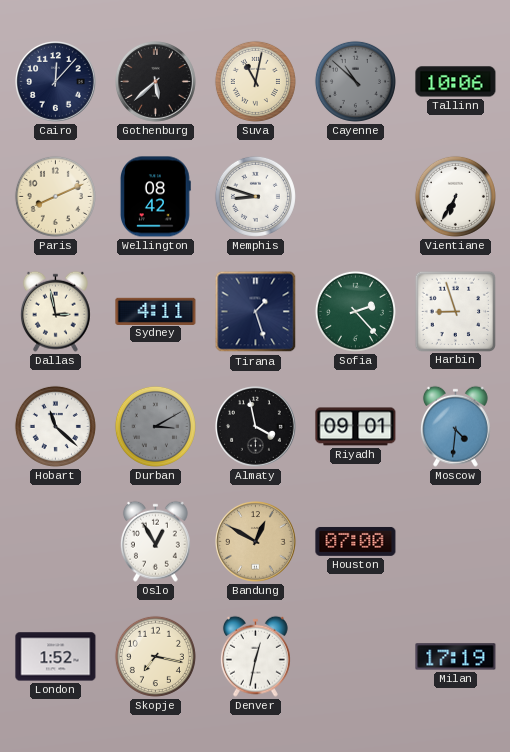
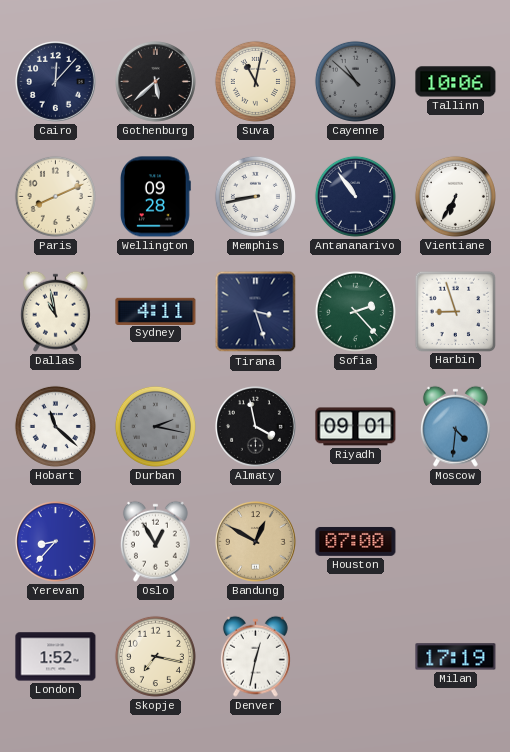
Wellington: 08:42 -> 09:28 (155, 197)
Memphis: 8:48 -> 8:43 (255, 196)
Antananarivo: none -> 10:54 (355, 196)
Dallas: 2:58 -> 10:58 (55, 311)
Tirana: 1:27 -> 3:27 (256, 312)
Durban: 3:10 -> 2:17 (155, 426)
Yerevan: none -> 8:37 (56, 542)
